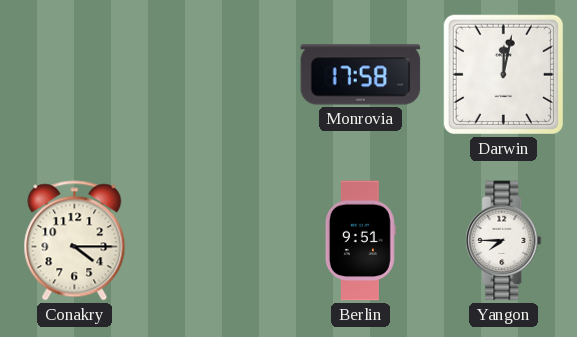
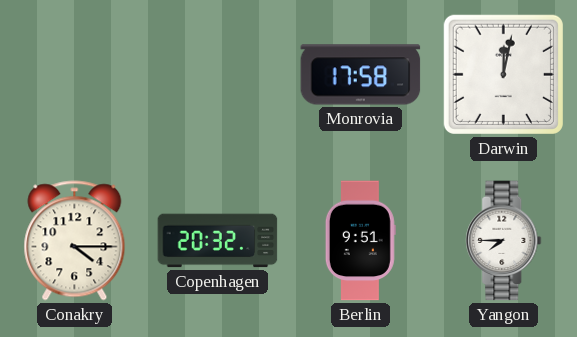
Copenhagen: none -> 20:32 (218, 241)
